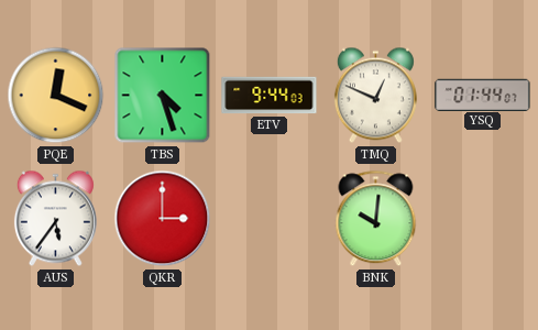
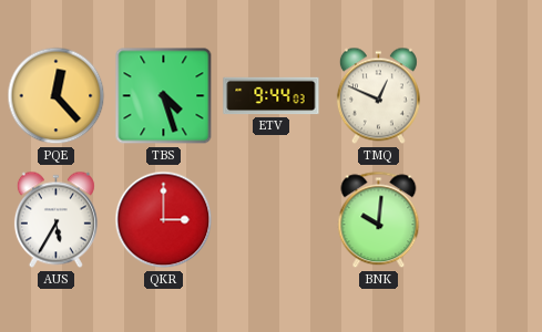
PQE: 12:19 -> 12:23 (57, 96)
YSQ: 01:44 -> none (483, 95)
AUS: 5:36 -> 5:35 (55, 220)
